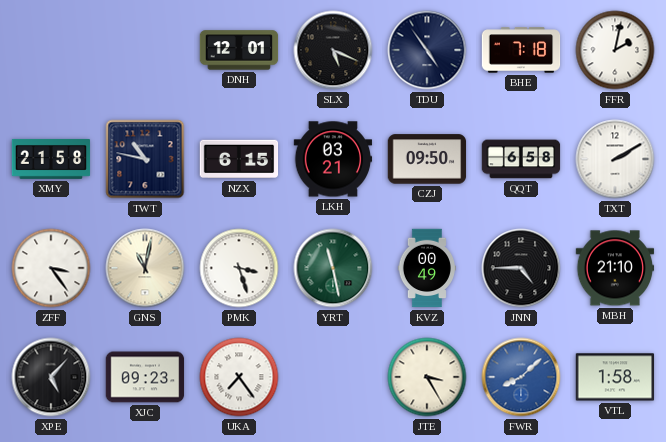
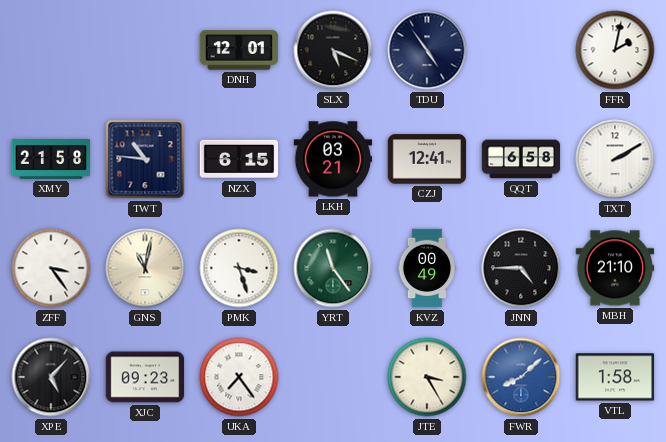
BHE: 7:18 -> none (521, 50)
TWT: 10:47 -> 10:46 (145, 159)
CZJ: 09:50 -> 12:41 (427, 159)
YRT: 11:28 -> 11:24 (333, 268)
